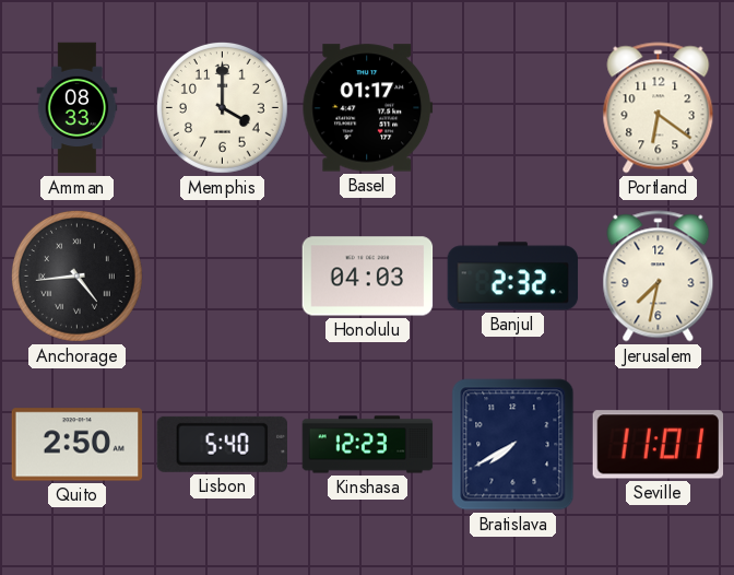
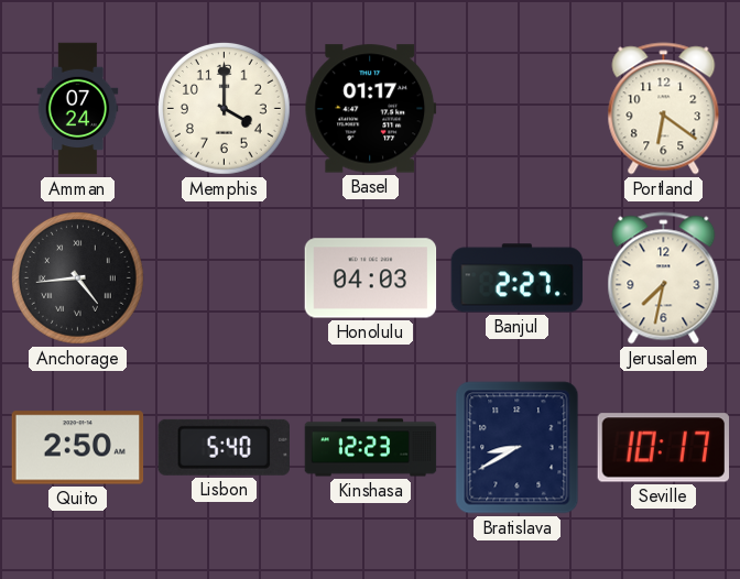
Amman: 08:33 -> 07:24 (78, 109)
Banjul: 2:32 -> 2:27 (518, 278)
Bratislava: 7:40 -> 8:40 (518, 448)
Seville: 11:01 -> 10:17 (664, 448)
